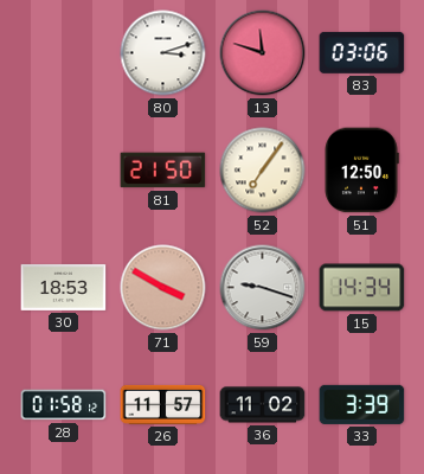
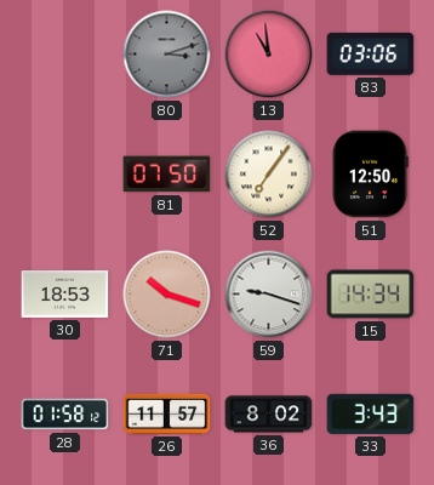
80 dial: white -> grey (167, 55)
13: 11:48 -> 10:59 (269, 55)
81: 21:50 -> 07:50 (167, 175)
71: 3:50 -> 10:18 (167, 295)
36: 11:02 -> 8:02 (269, 415)
33: 3:39 -> 3:43 (371, 413)
